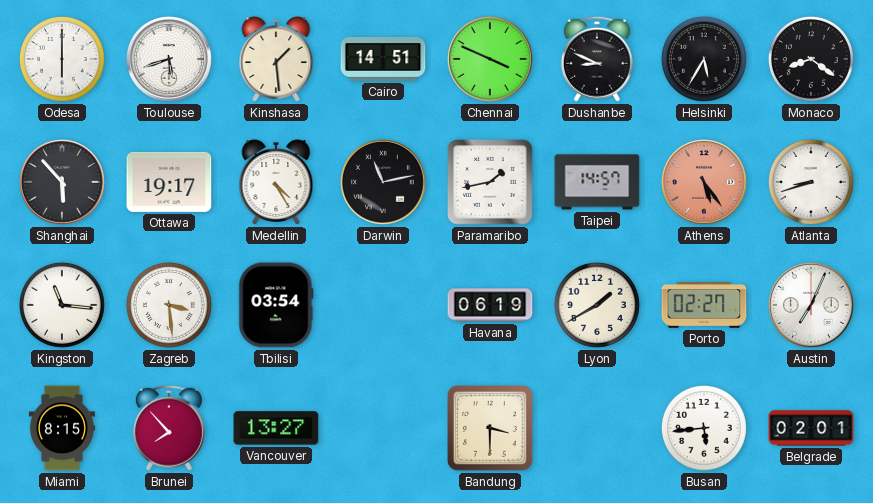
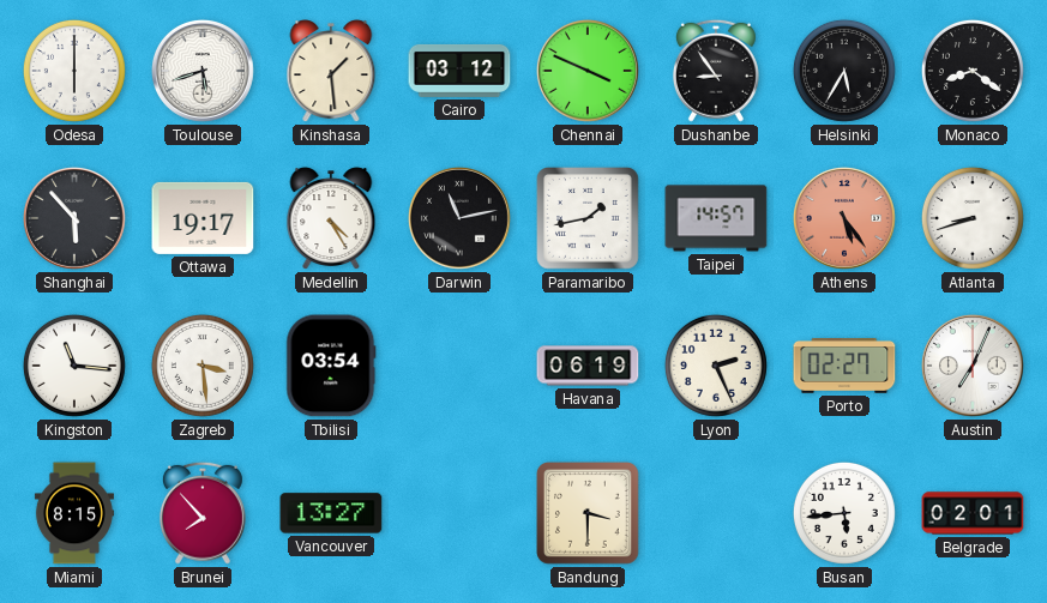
Cairo: 14:51 -> 03:12 (459, 71)
Dushanbe: 8:49 -> 8:54 (716, 71)
Lyon: 1:40 -> 2:26 (716, 366)
